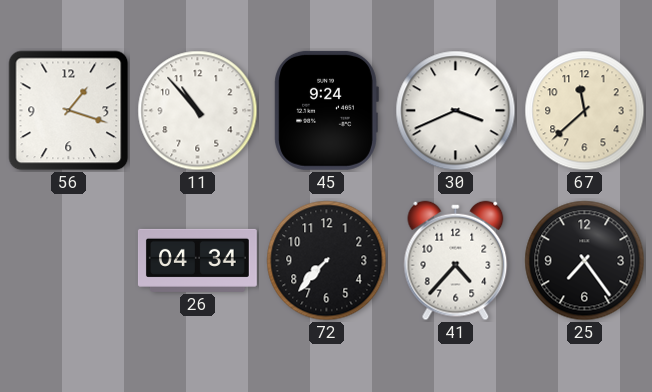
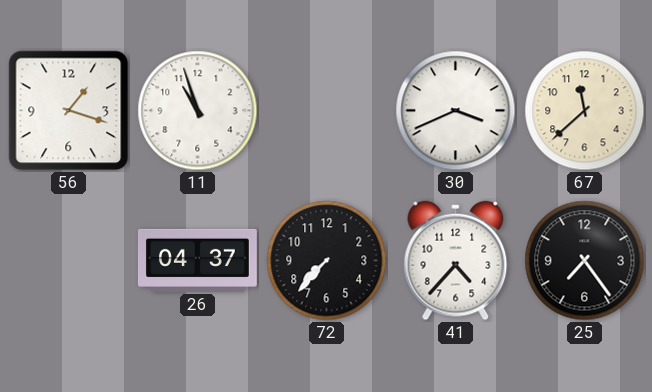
11: 10:53 -> 10:57 (198, 111)
45: 9:24 -> none (326, 110)
26: 04:34 -> 04:37 (198, 260)
